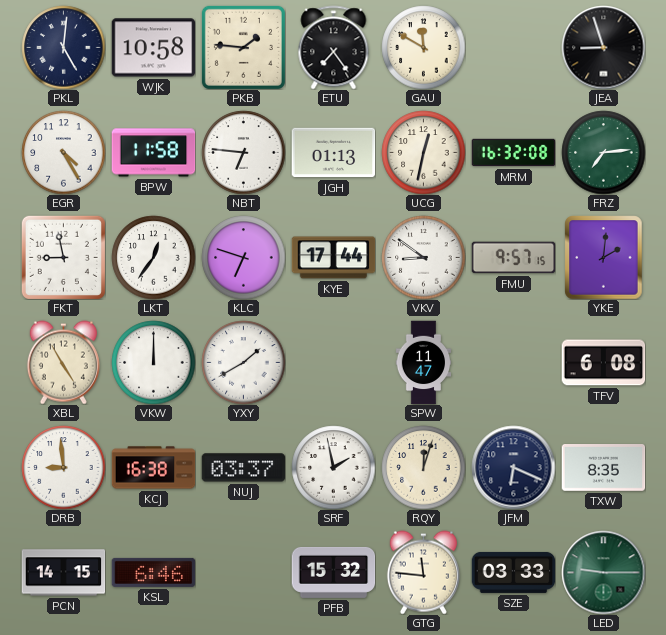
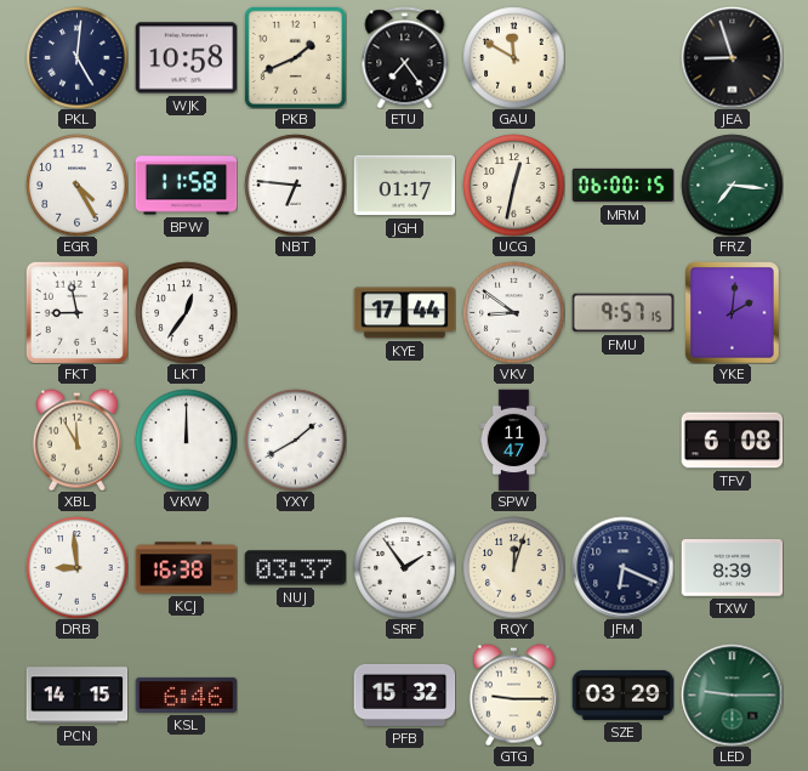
PKB: 1:46 -> 1:41 (295, 57)
JGH: 01:13 -> 01:17 (404, 186)
MRM: 16:32 -> 06:00 (622, 186)
FRZ: 7:14 -> 7:16 (732, 185)
KLC: 6:48 -> none (243, 257)
XBL: 4:55 -> 11:55 (76, 440)
SRF: 1:58 -> 1:54 (404, 567)
TXW: 8:35 -> 8:39 (732, 568)
GTG: 11:46 -> 9:15 (513, 695)
SZE: 03:33 -> 03:29 (622, 695)
